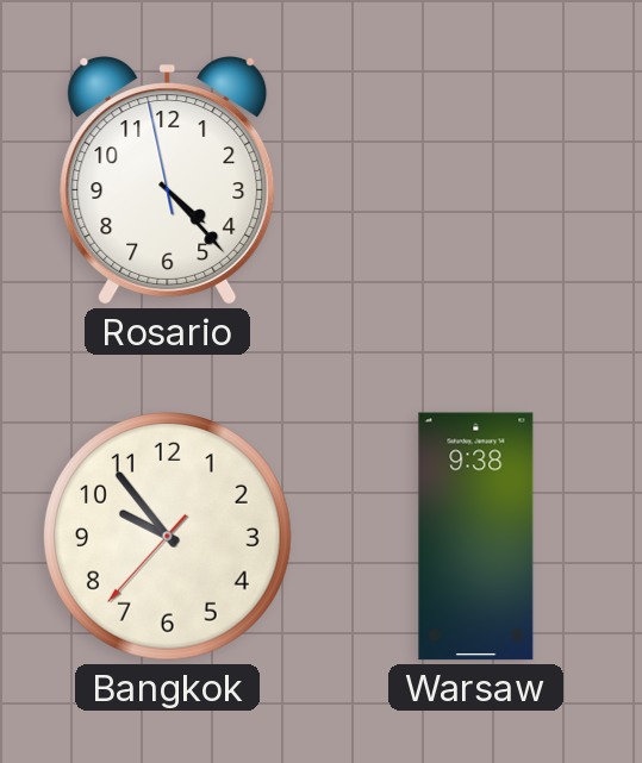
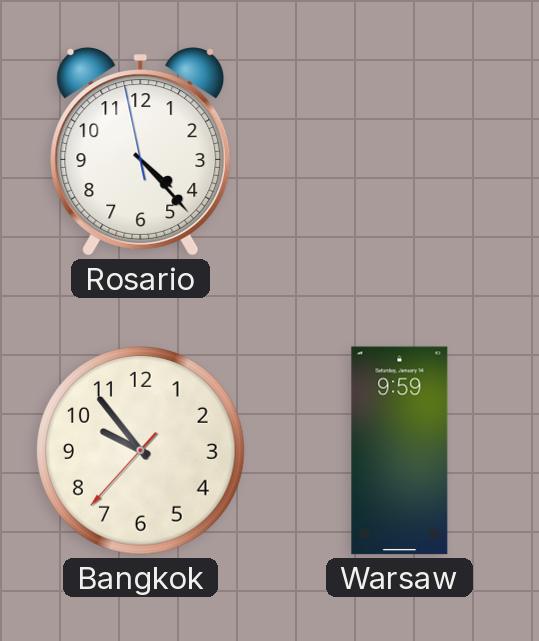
Warsaw: 9:38 -> 9:59 (400, 451)
